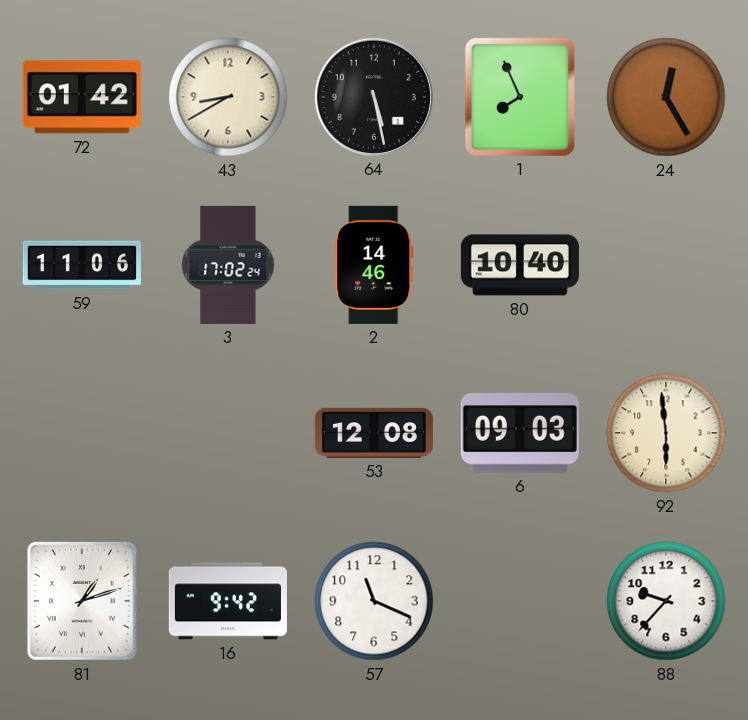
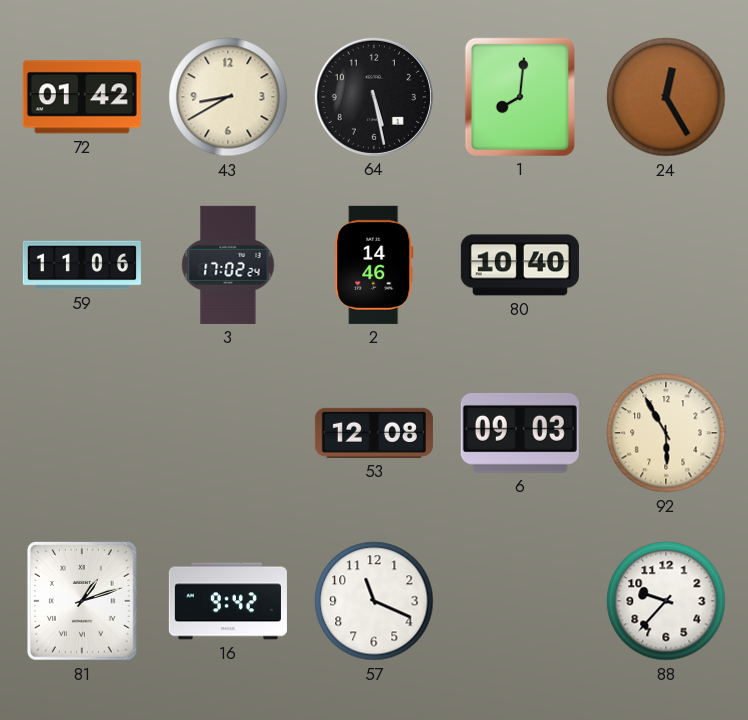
1: 7:56 -> 8:01 (520, 97)
92: 5:59 -> 5:55 (666, 433)
